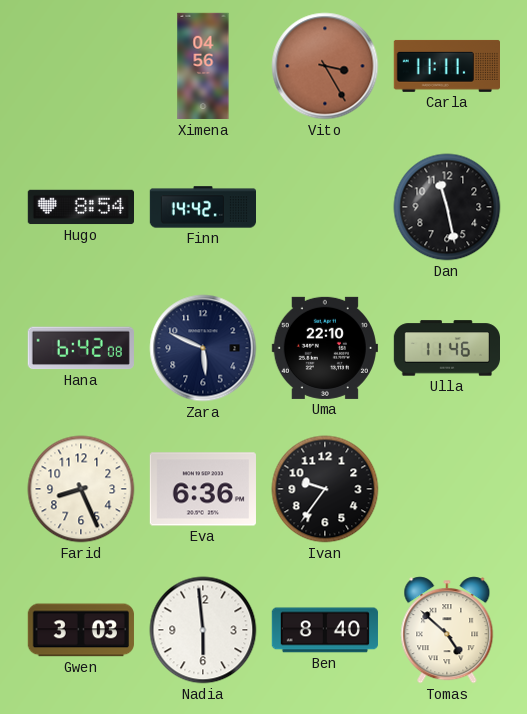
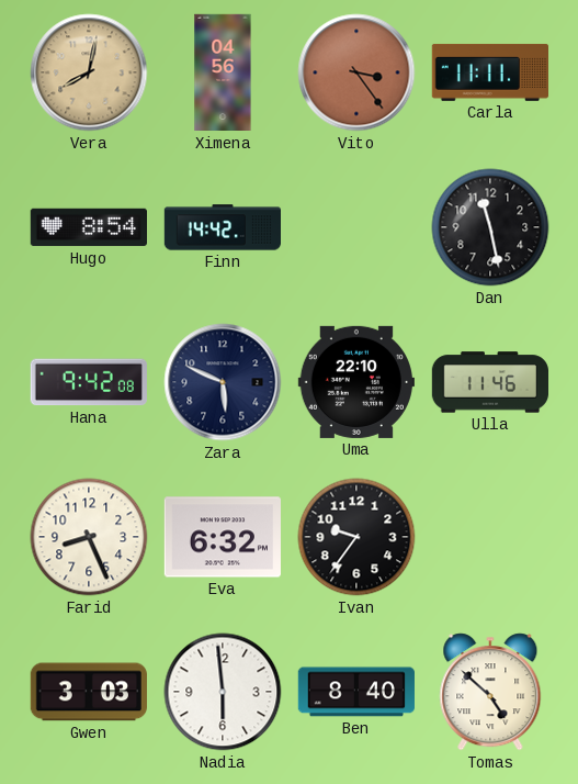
Vera: none -> 8:02 (89, 72)
Vito: 3:25 -> 3:24 (356, 72)
Hana: 6:42 -> 9:42 (89, 382)
Eva: 6:36 -> 6:32 (223, 537)
